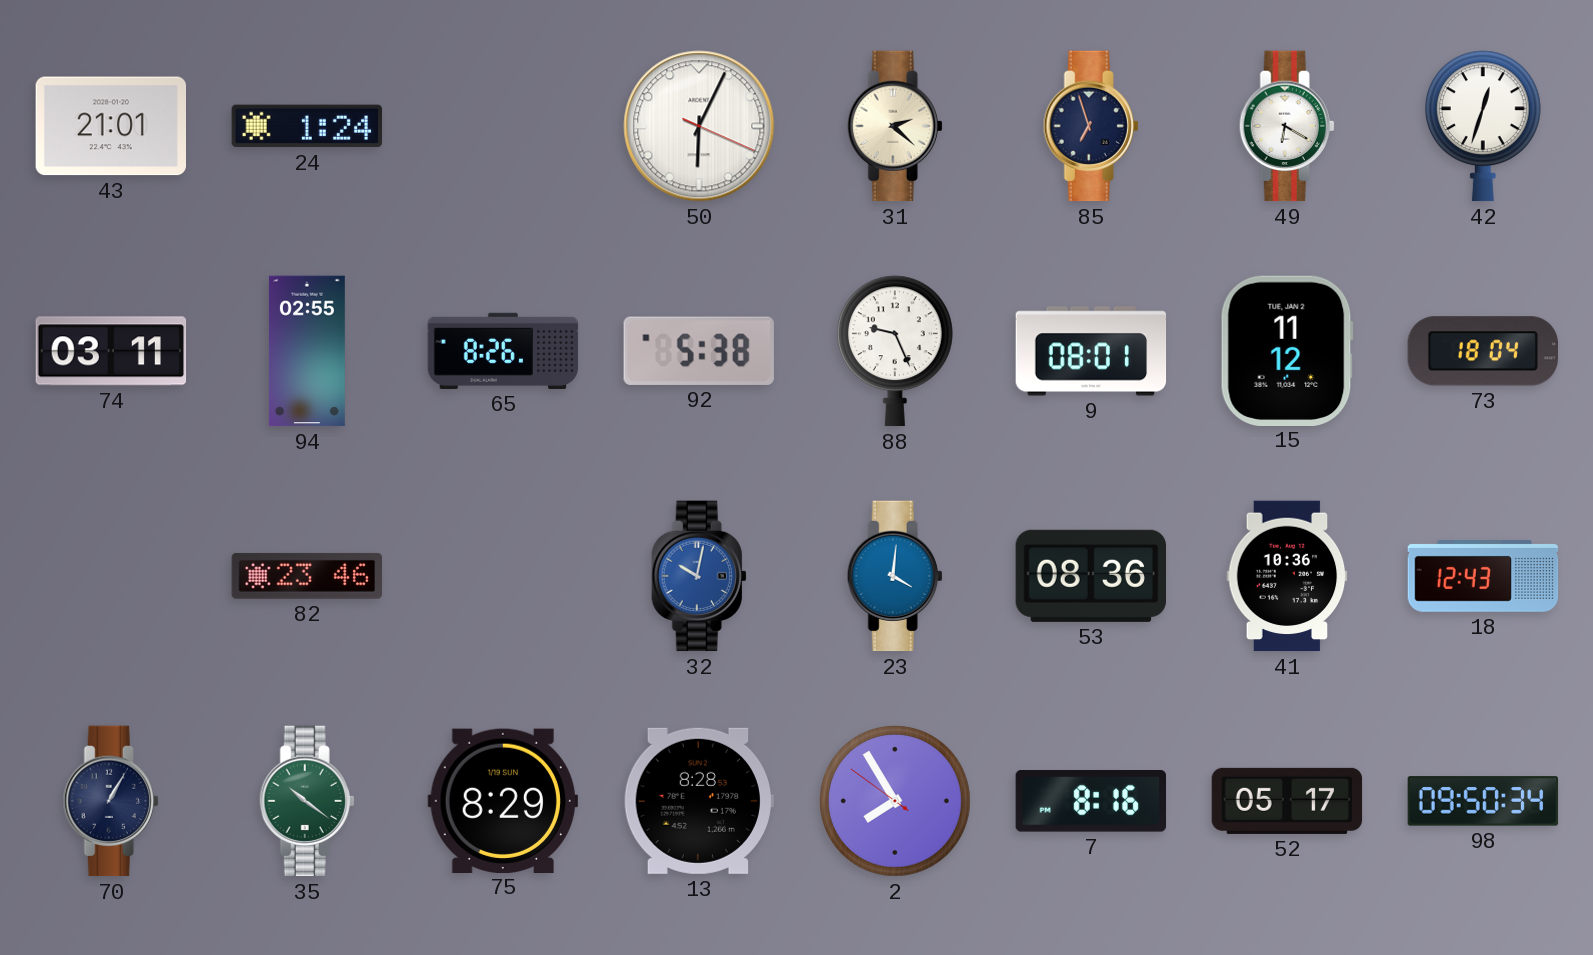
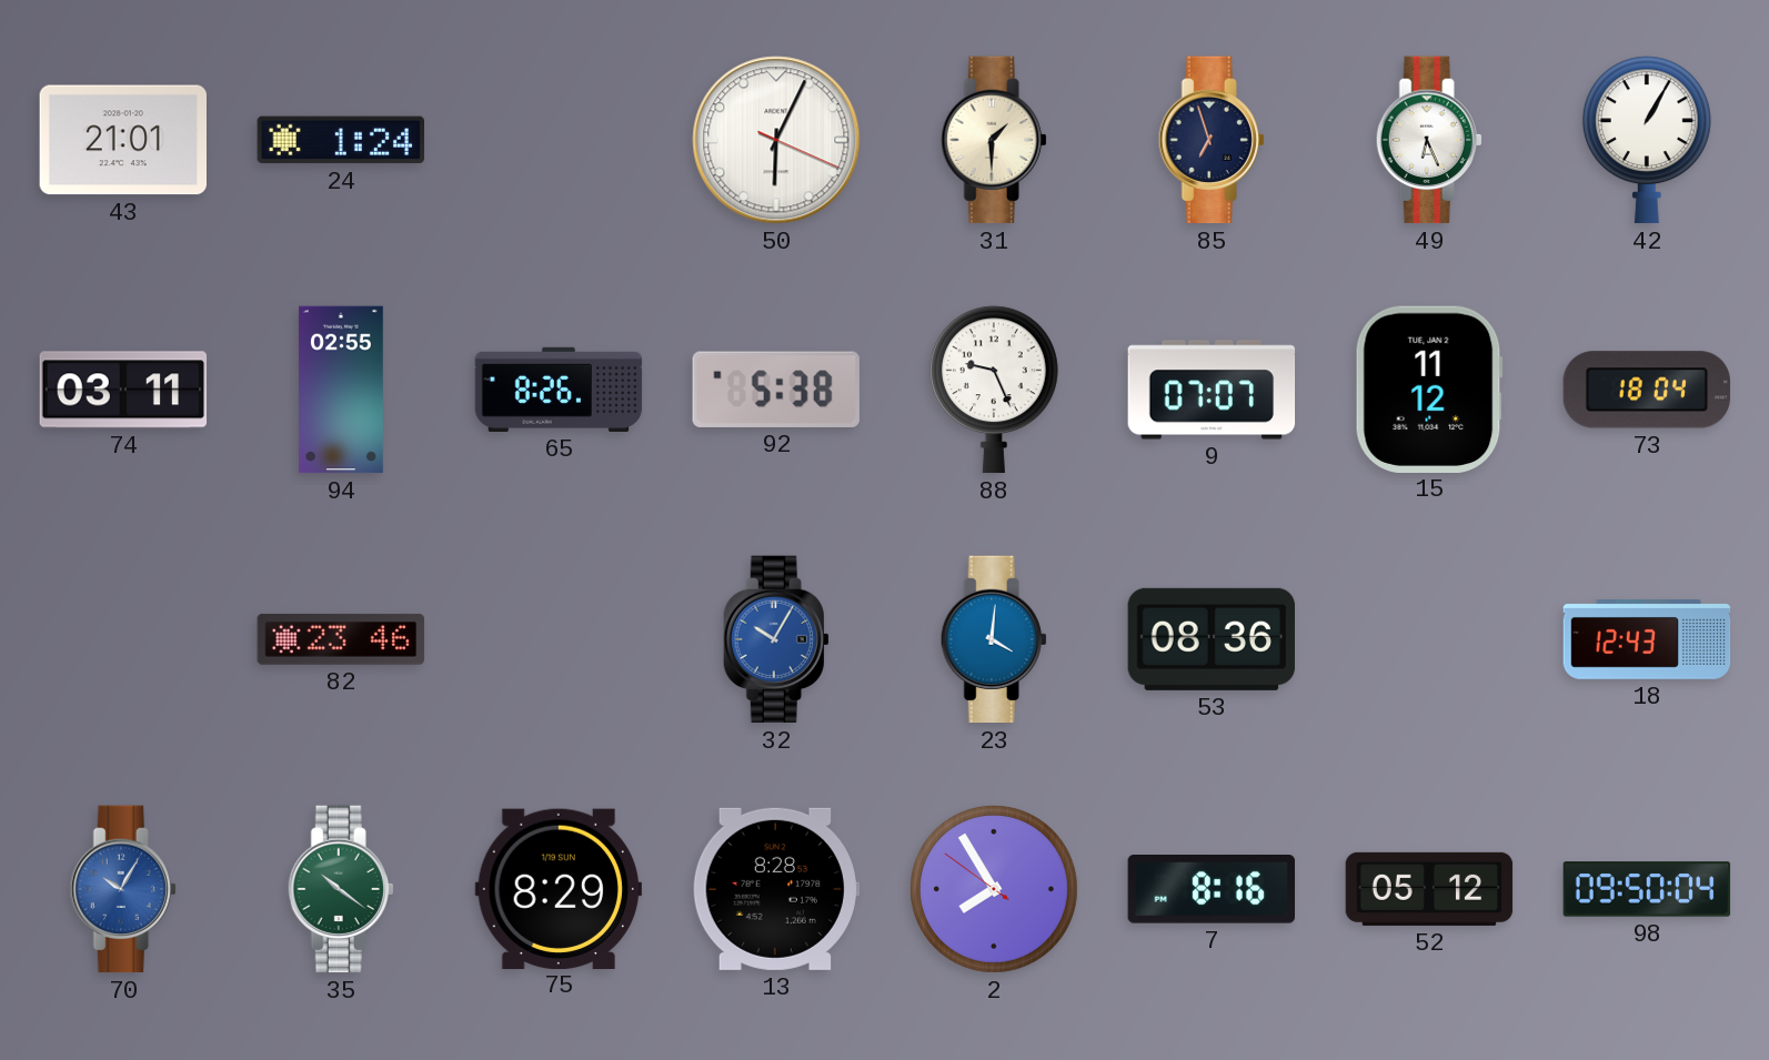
31: 2:22 -> 1:30 (994, 140)
49: 6:20 -> 6:26 (1429, 140)
42: 12:33 -> 1:05 (1647, 140)
9: 08:01 -> 07:07 (1212, 390)
32: 10:02 -> 10:05 (776, 639)
41: 10:36 -> none (1287, 576)
70: 1:05 -> 10:05 (123, 889)
70 dial: navy -> blue (123, 889)
52: 05:17 -> 05:12 (1429, 889)
98: 09:50:34 -> 09:50:04 (1647, 889)
